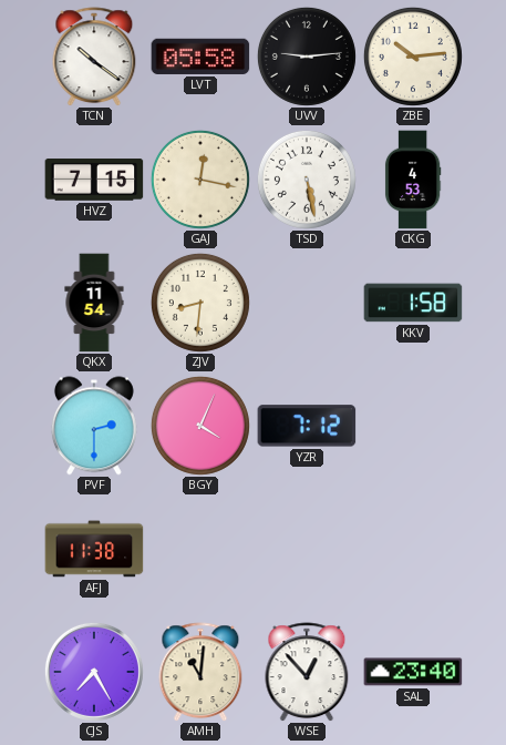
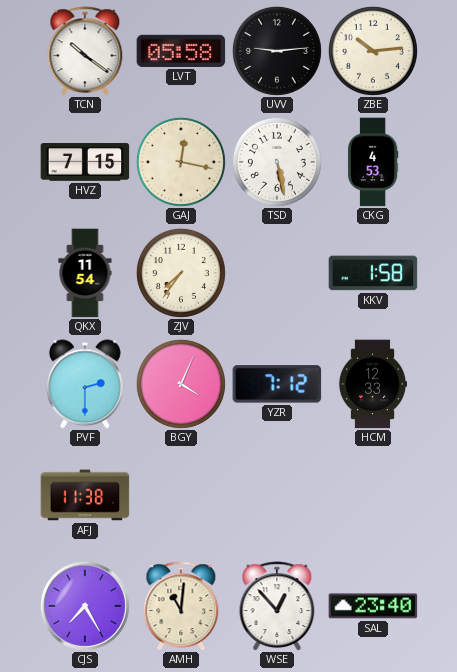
ZJV: 8:31 -> 7:36 (181, 273)
HCM: none -> 12:33 (373, 384)
